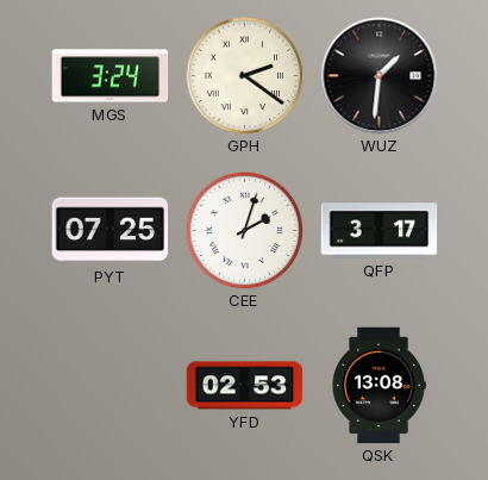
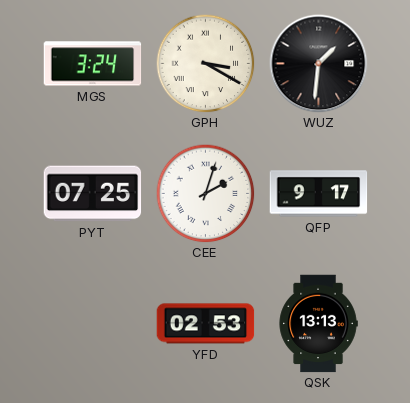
GPH: 2:21 -> 3:20 (206, 64)
QFP: 3:17 -> 9:17 (319, 194)
QSK: 13:08 -> 13:13 (318, 324)
